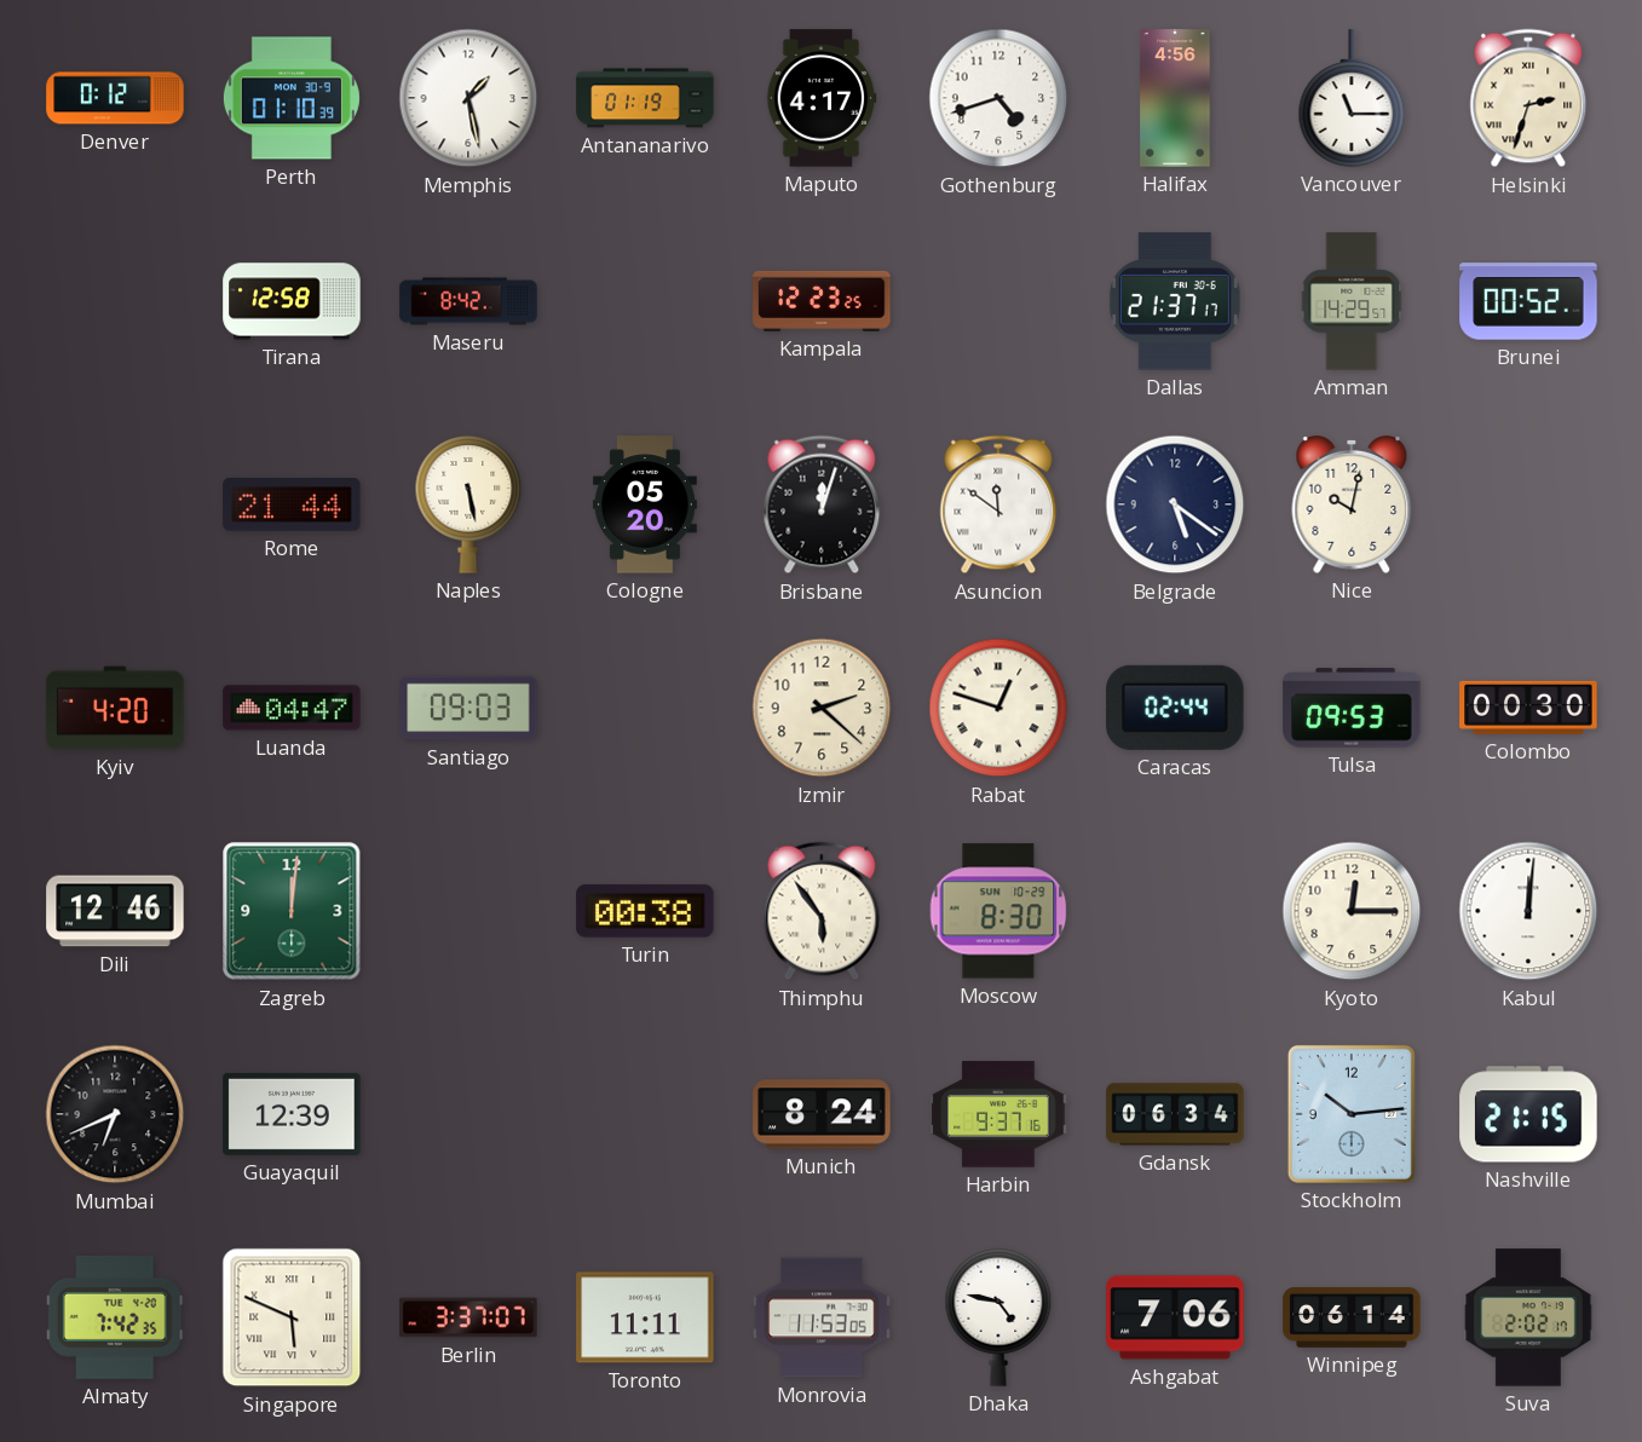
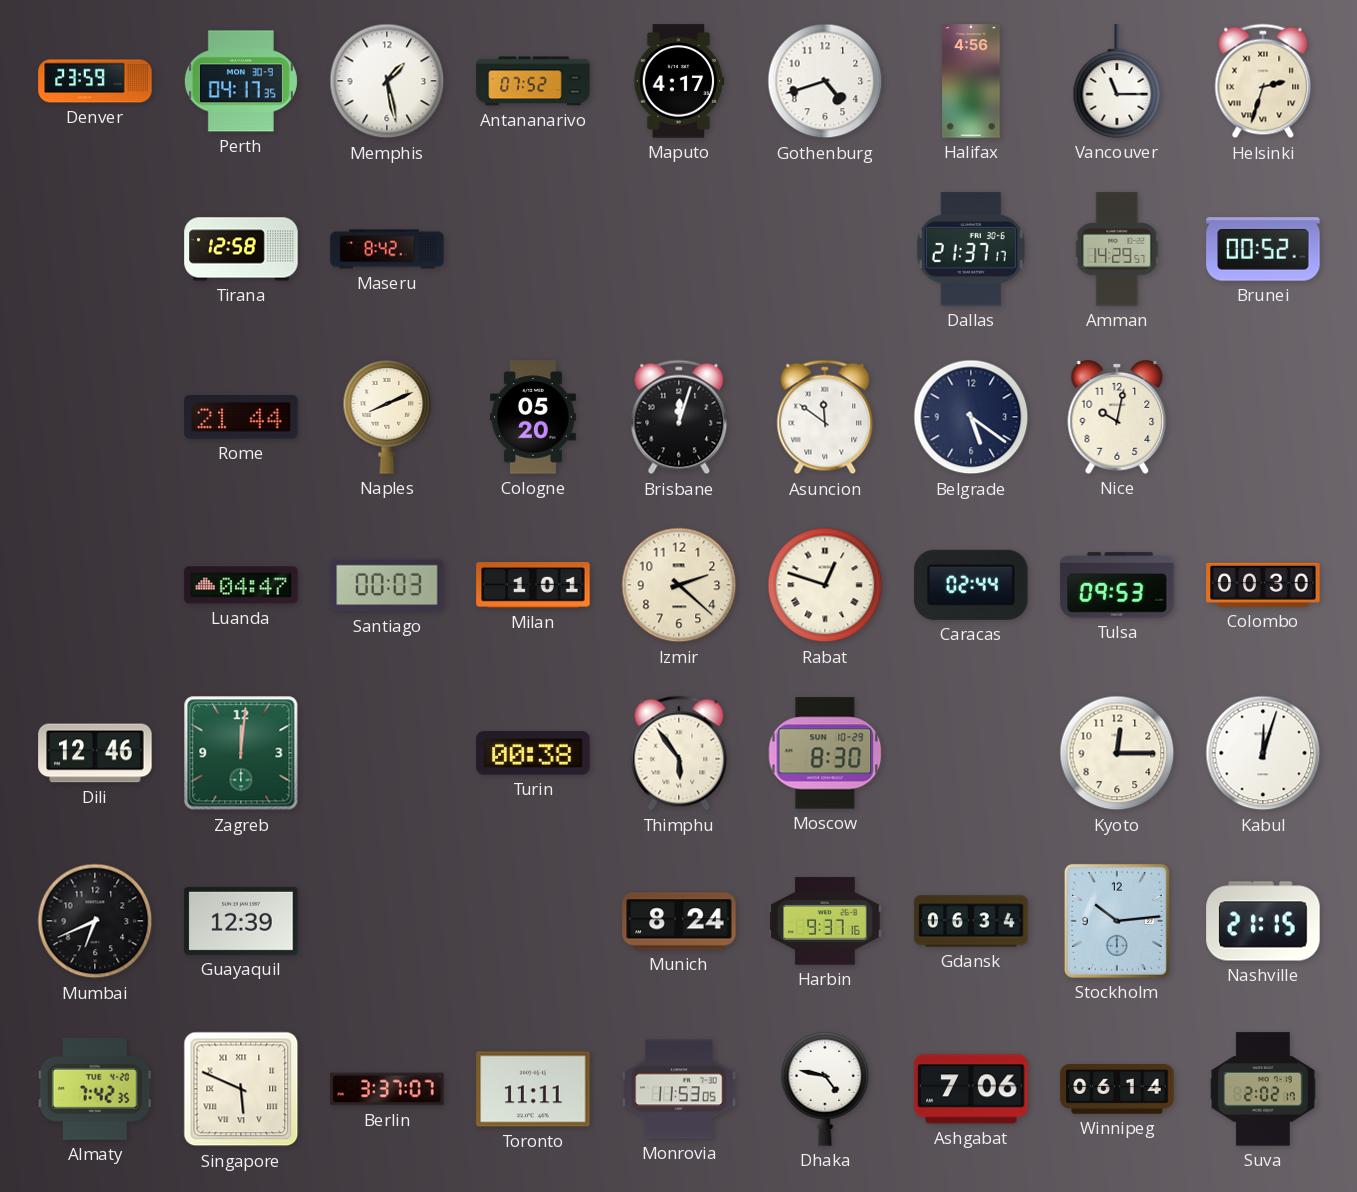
Denver: 0:12 -> 23:59 (95, 81)
Perth: 01:10 -> 04:17 (241, 81)
Antananarivo: 01:19 -> 07:52 (533, 81)
Kampala: 12:23 -> none (822, 301)
Naples: 5:28 -> 8:11 (387, 417)
Kyiv: 4:20 -> none (115, 708)
Santiago: 09:03 -> 00:03 (387, 585)
Milan: none -> 1:01 (533, 586)
Kabul: 12:01 -> 12:03 (1263, 753)
